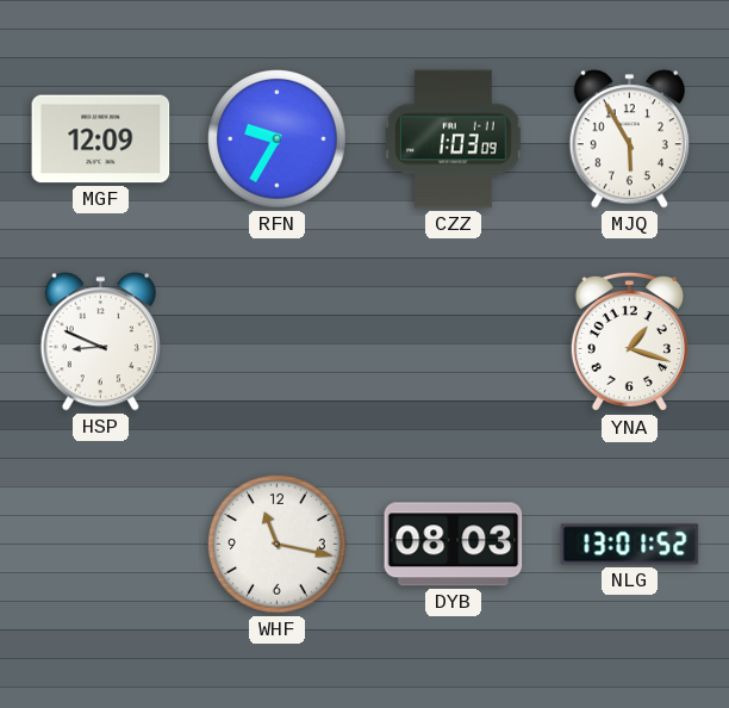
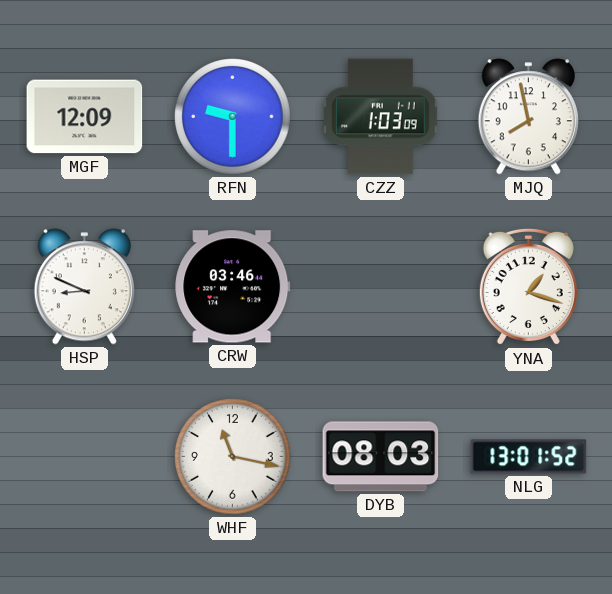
RFN: 9:35 -> 9:30 (233, 117)
MJQ: 5:55 -> 7:58 (528, 117)
CRW: none -> 03:46 (233, 287)
